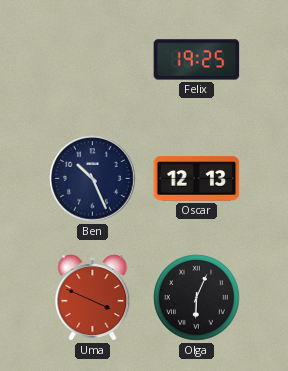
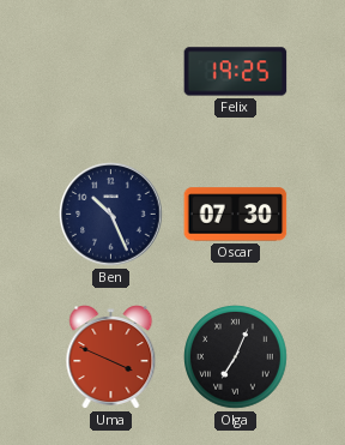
Oscar: 12:13 -> 07:30 (236, 215)
Olga: 6:04 -> 7:04 (236, 357)
